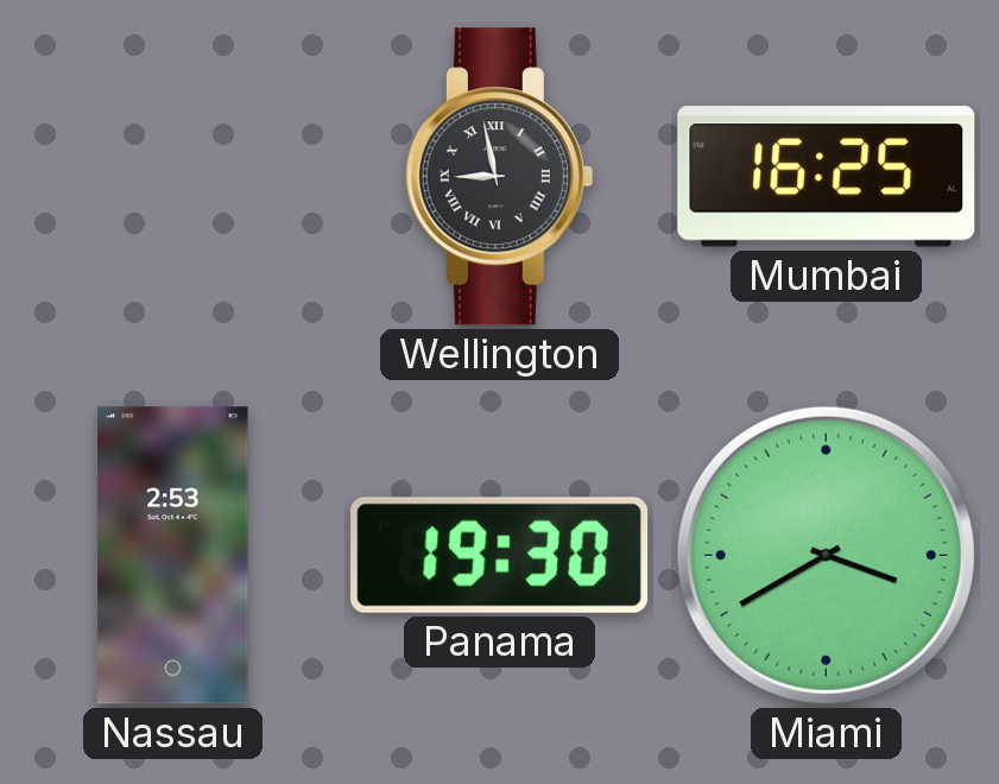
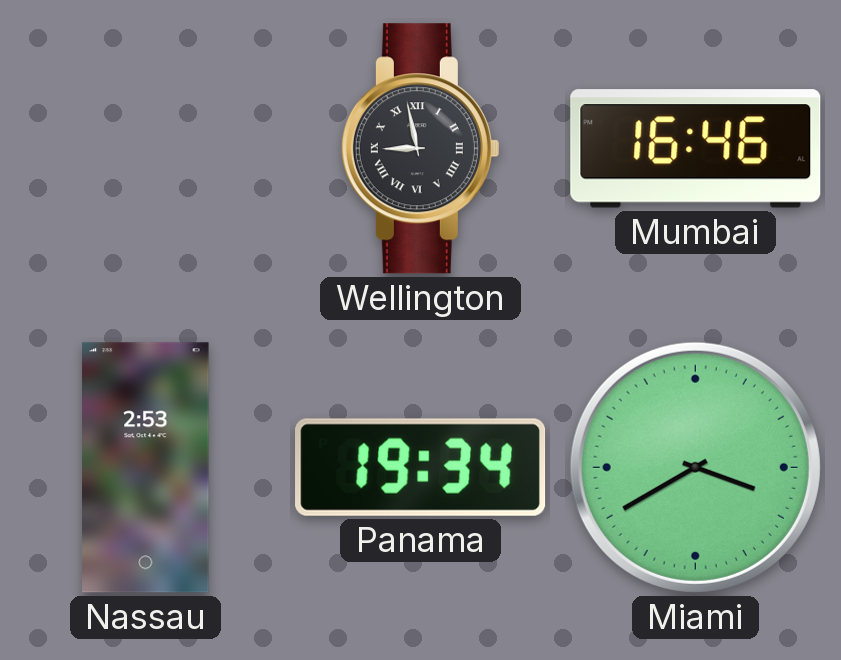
Mumbai: 16:25 -> 16:46 (696, 149)
Panama: 19:30 -> 19:34 (421, 467)
